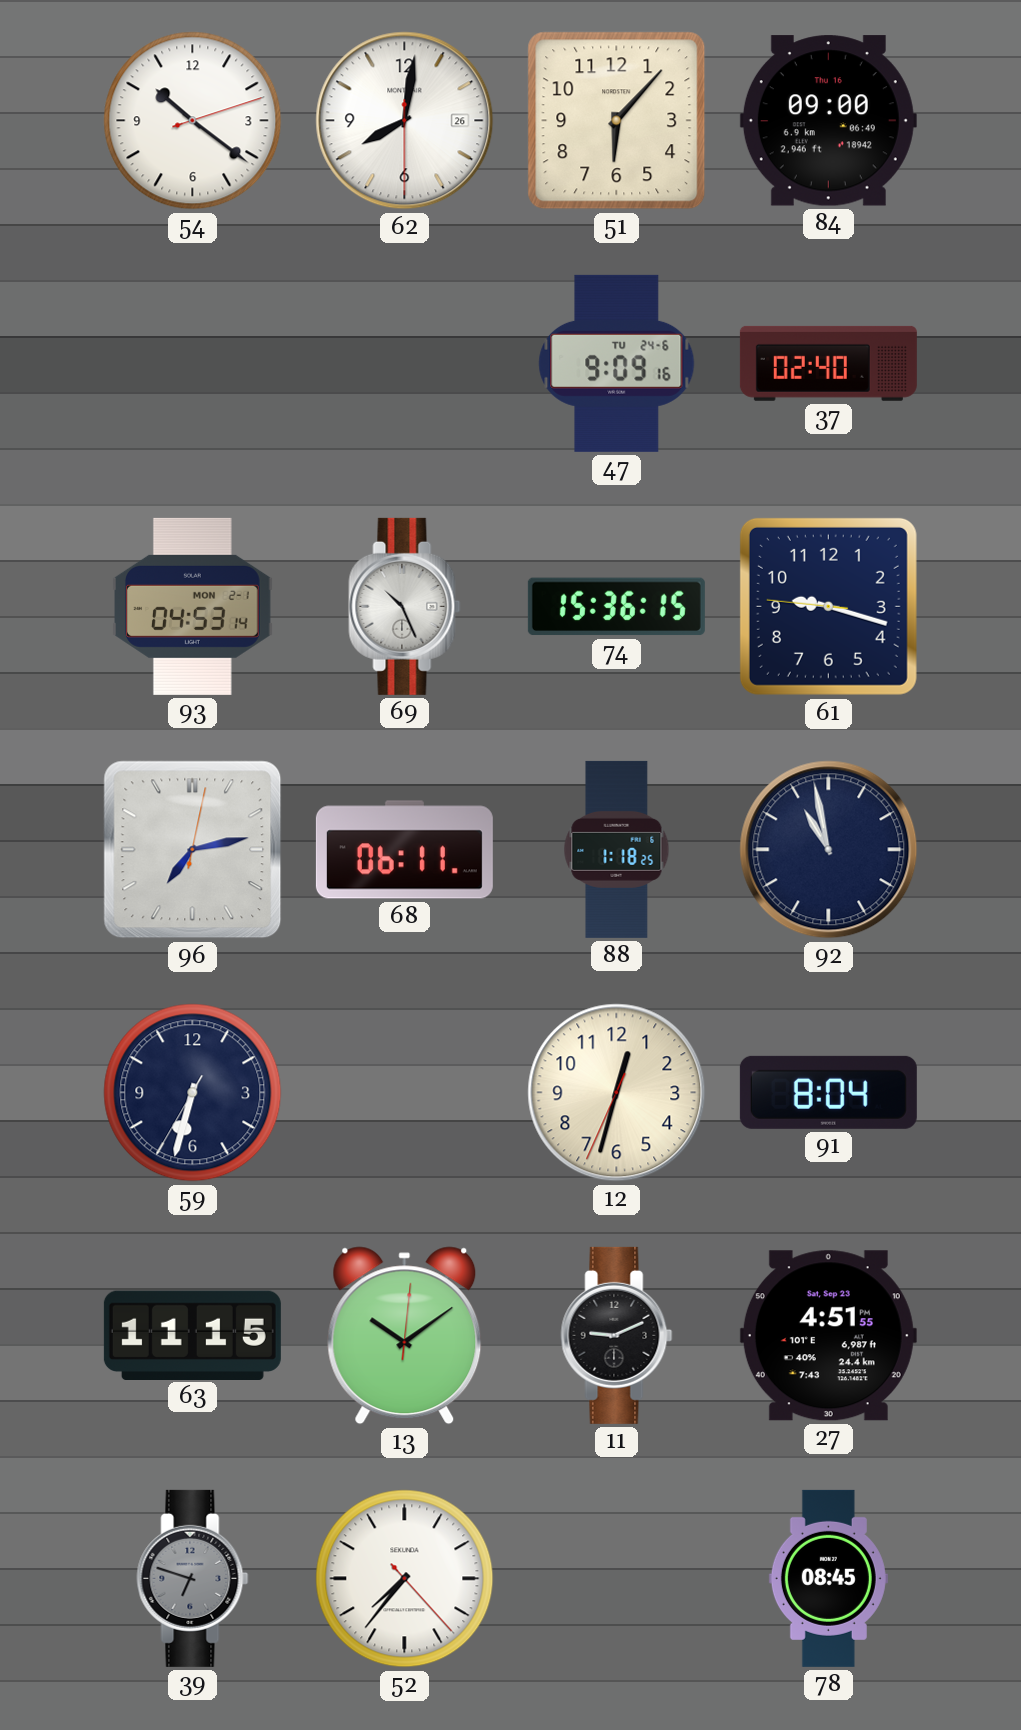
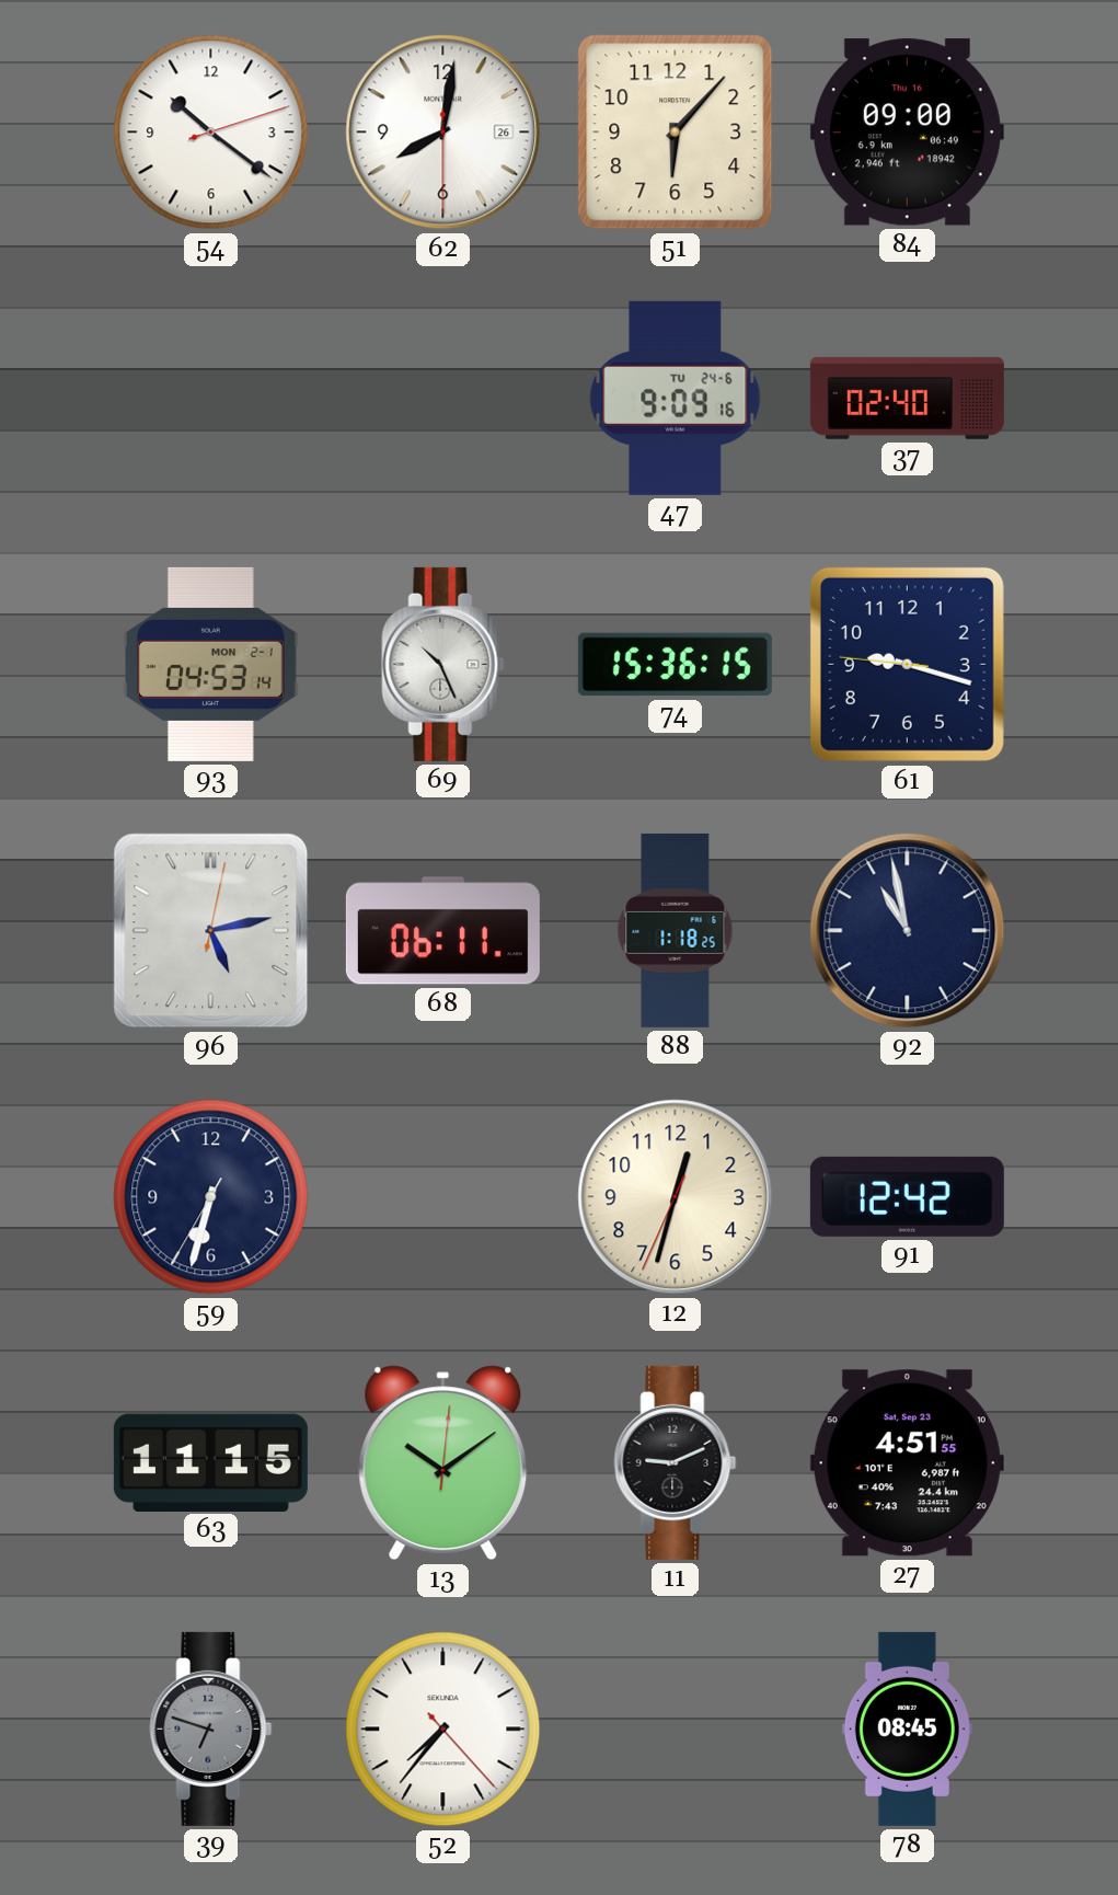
96: 7:13 -> 5:13 (211, 931)
91: 8:04 -> 12:42 (907, 1196)
